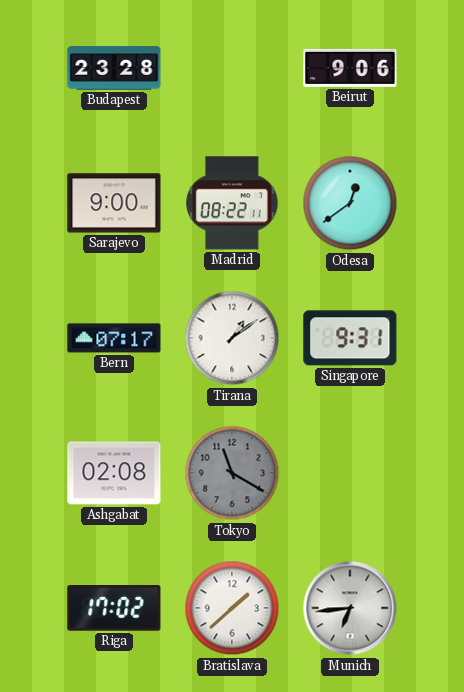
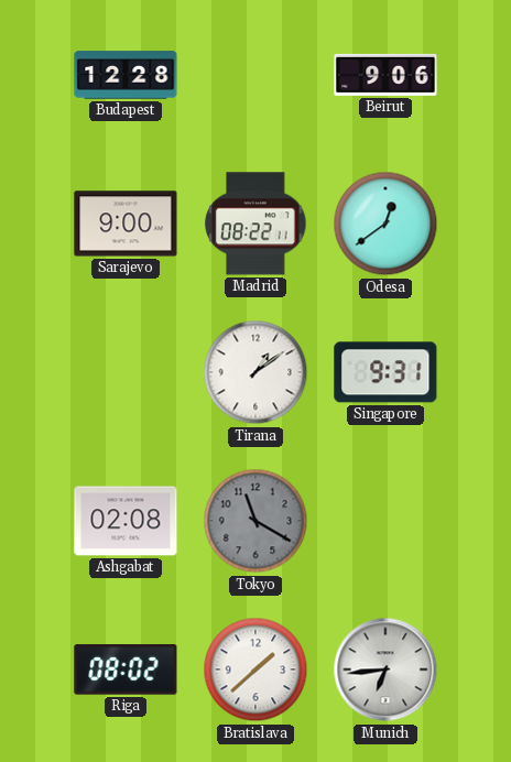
Budapest: 23:28 -> 12:28 (126, 75)
Bern: 07:17 -> none (114, 338)
Riga: 17:02 -> 08:02 (126, 670)
